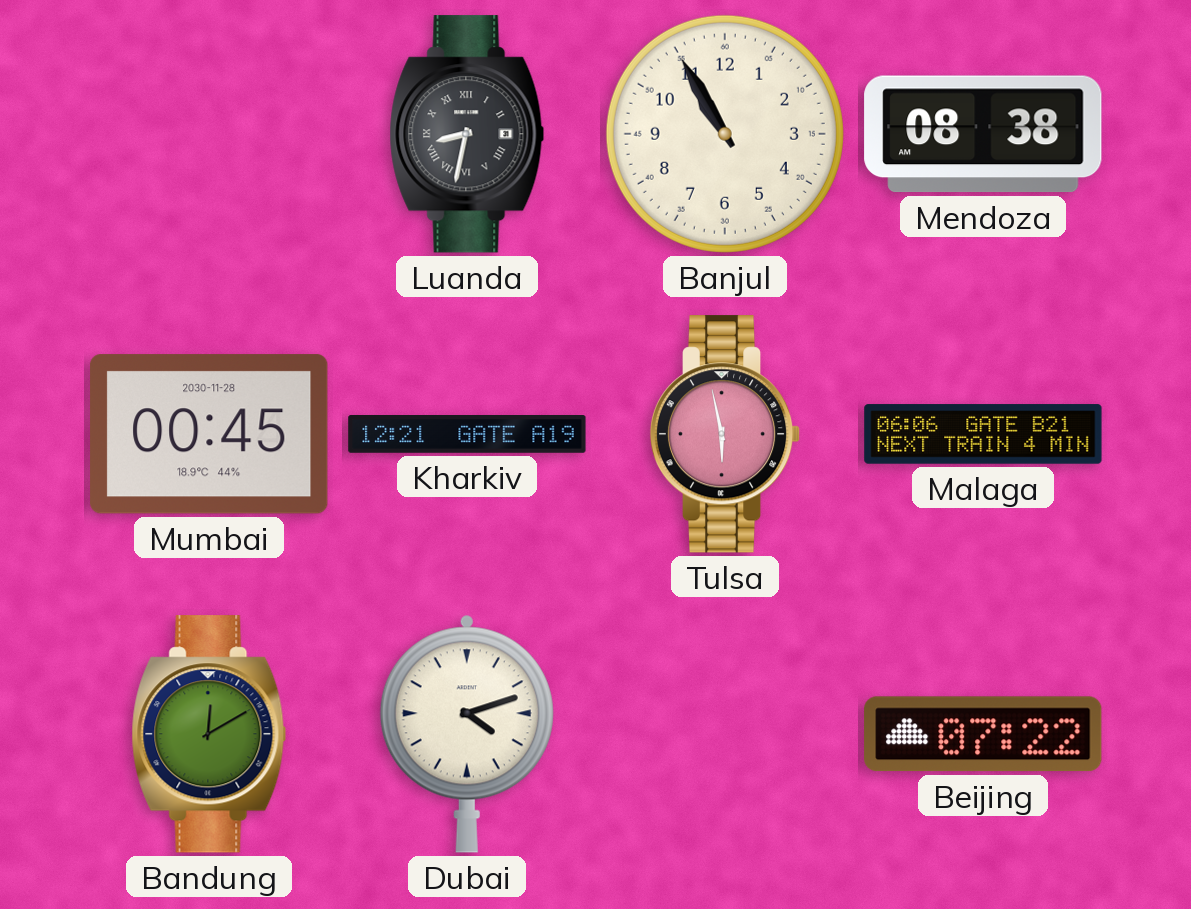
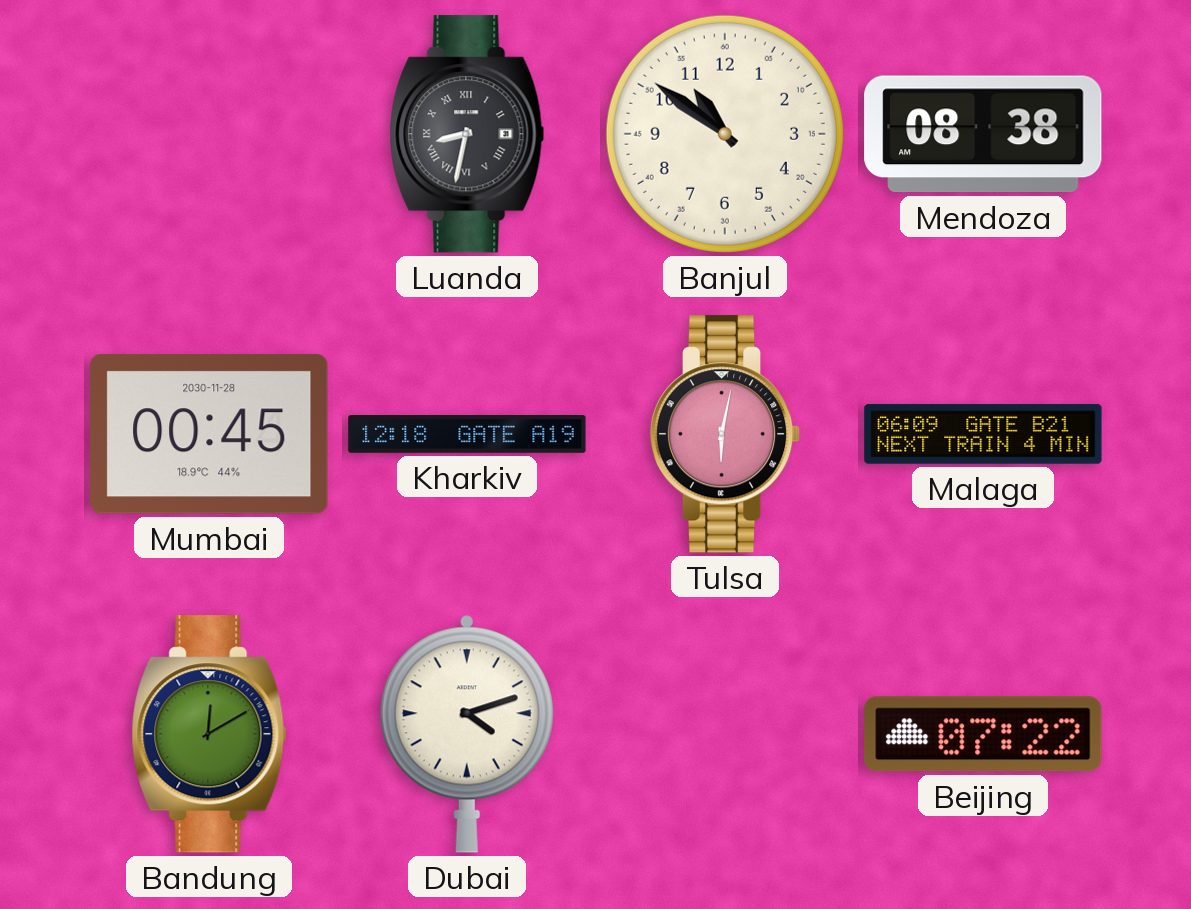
Banjul: 10:55 -> 10:51 (725, 134)
Kharkiv: 12:21 -> 12:18 (467, 435)
Tulsa: 5:58 -> 6:02 (725, 434)
Malaga: 06:06 -> 06:09 (983, 434)
